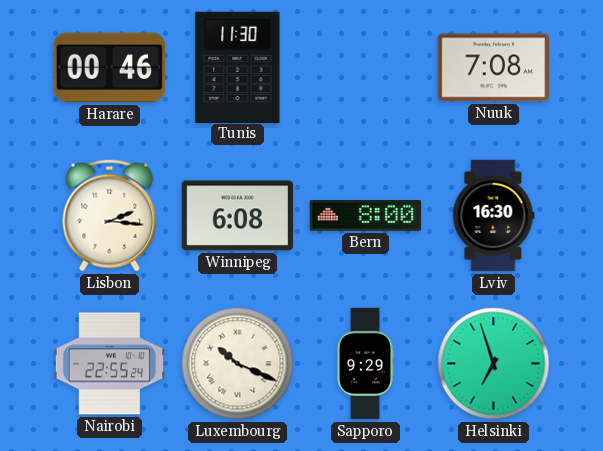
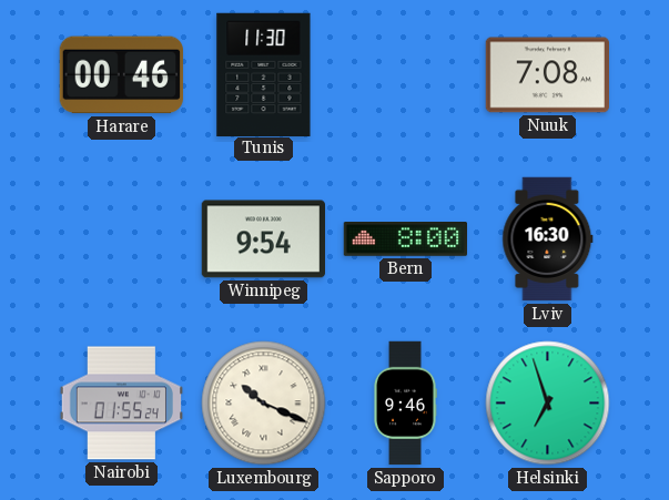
Lisbon: 2:16 -> none (110, 216)
Winnipeg: 6:08 -> 9:54 (263, 239)
Nairobi: 22:55 -> 01:55 (121, 404)
Sapporo: 9:29 -> 9:46 (405, 404)
